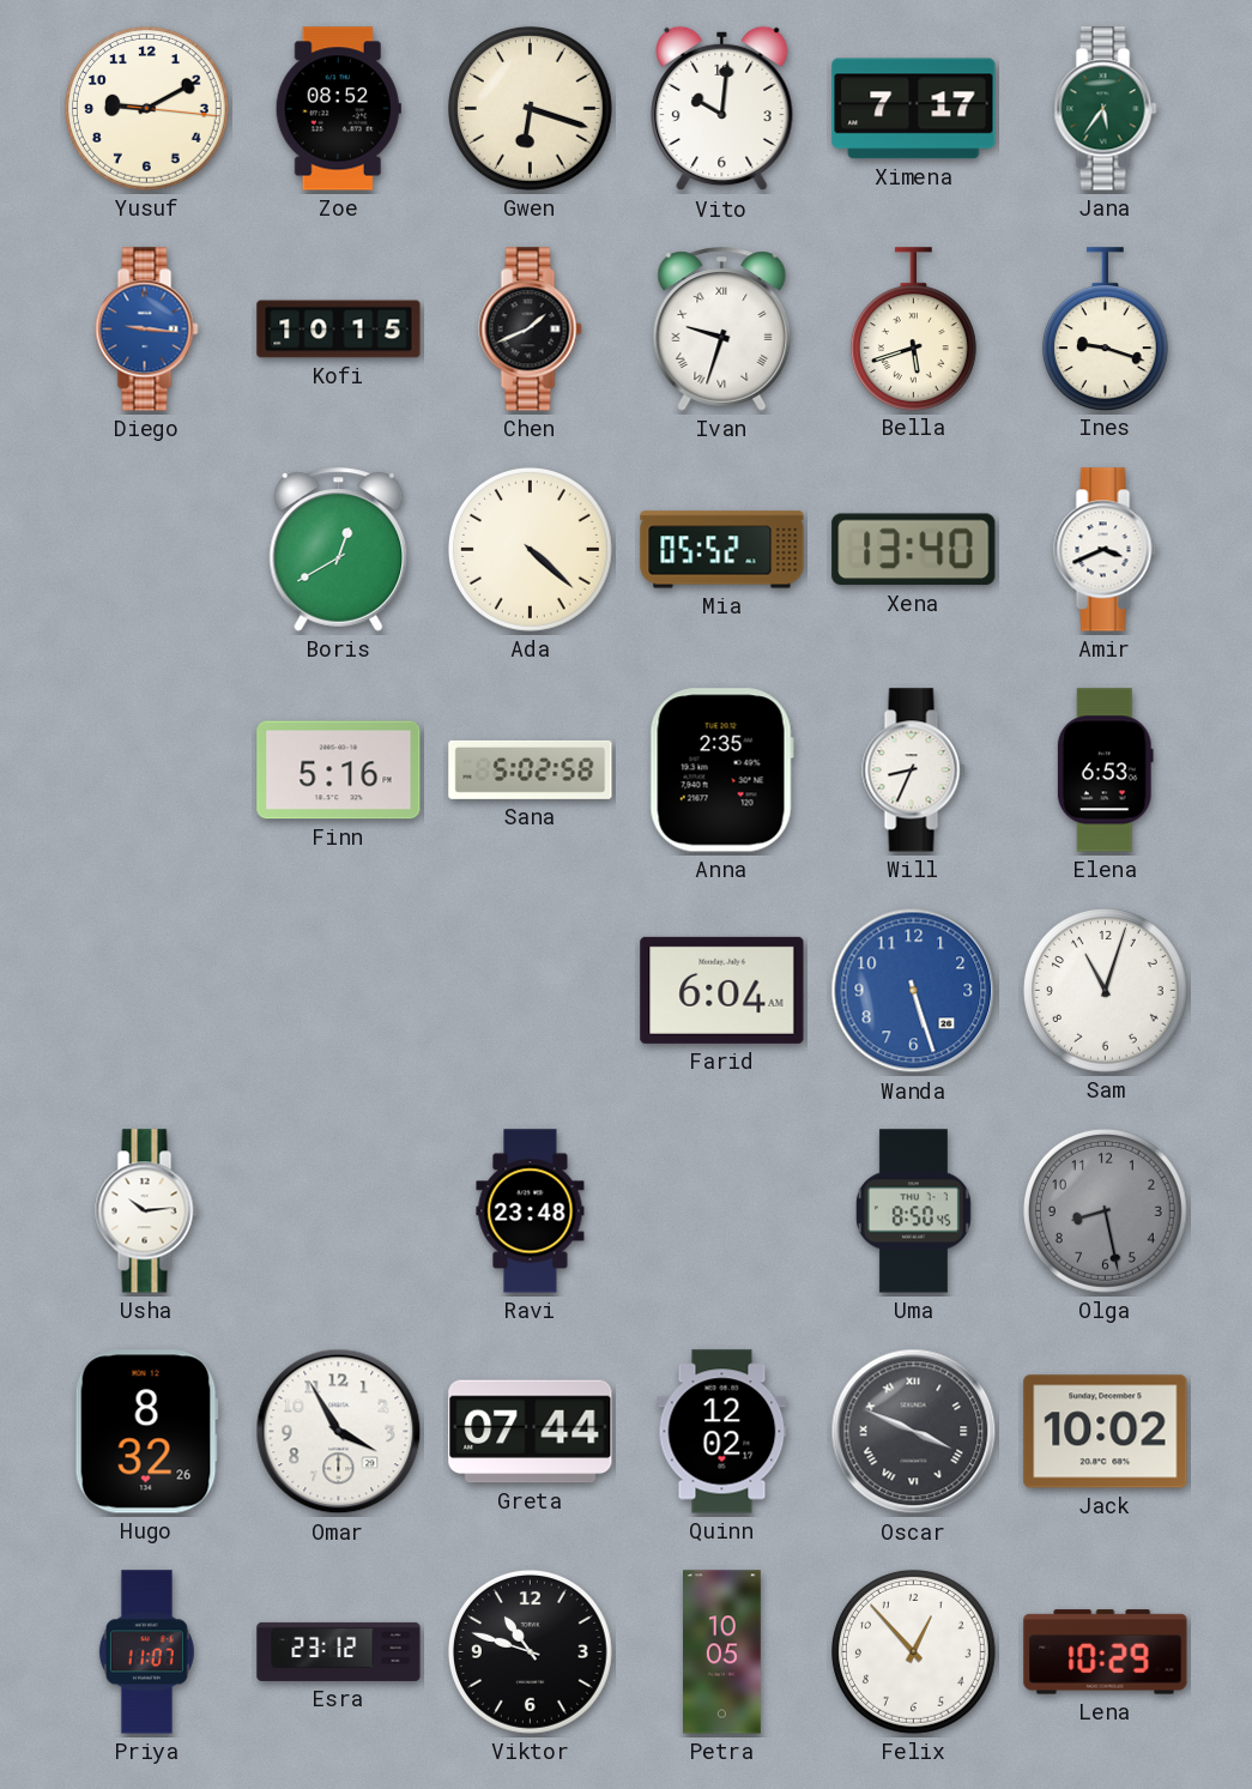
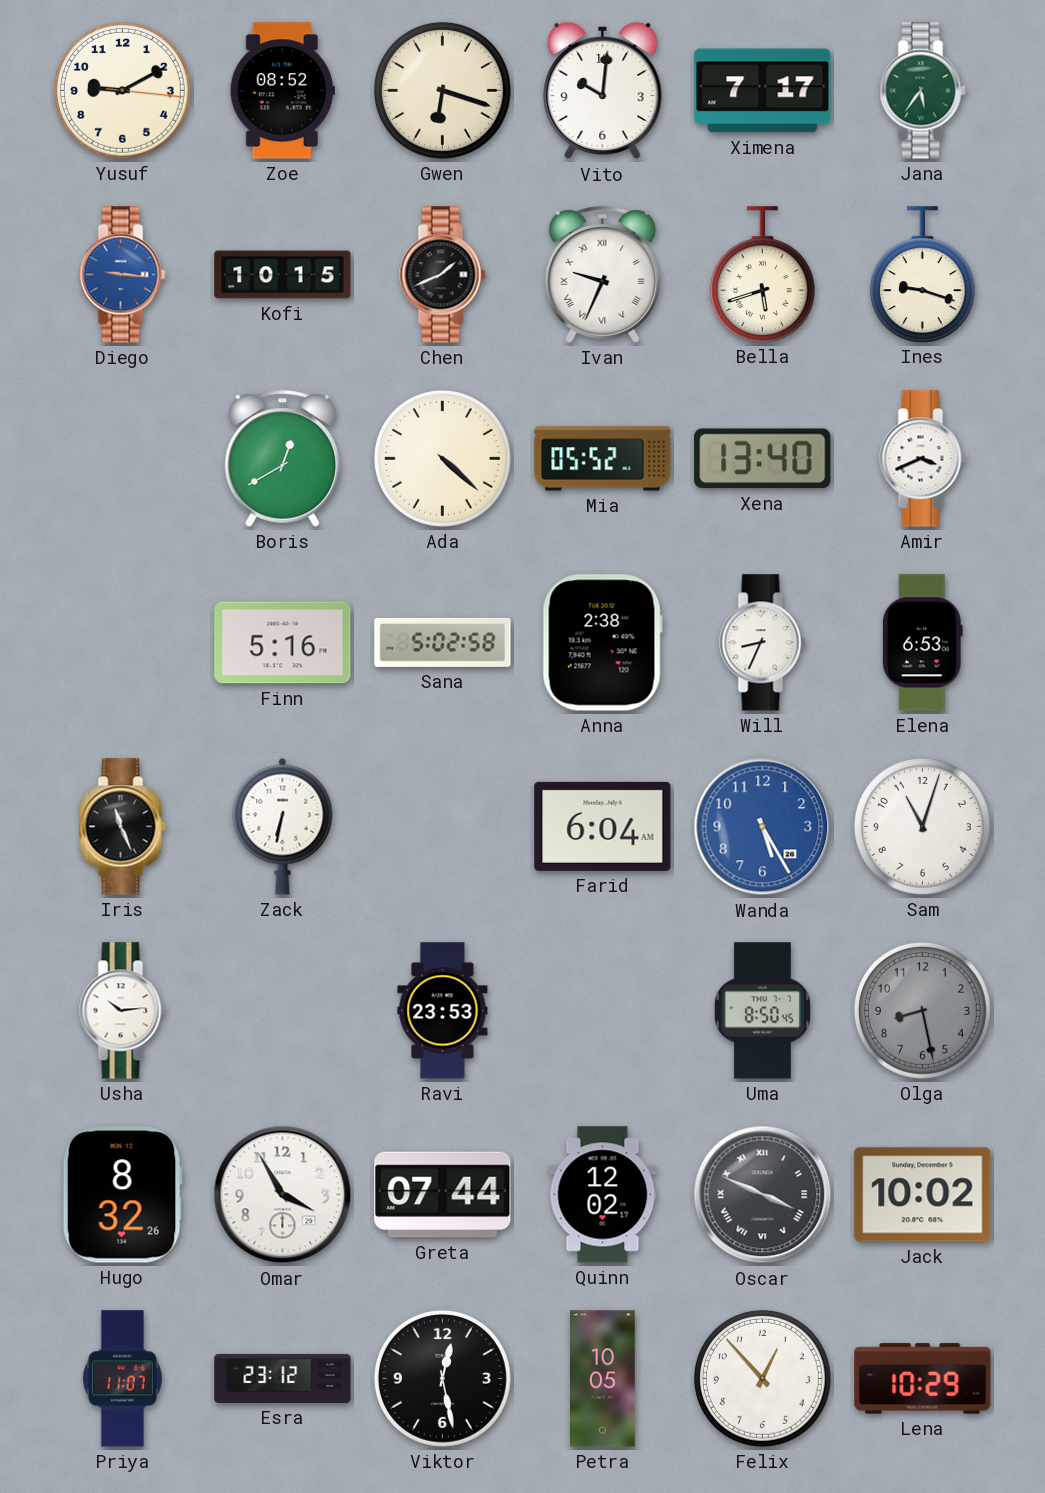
Ivan: 9:33 -> 9:34 (603, 275)
Anna: 2:35 -> 2:38 (602, 643)
Iris: none -> 11:26 (123, 827)
Zack: none -> 6:32 (283, 826)
Wanda: 5:27 -> 5:25 (763, 827)
Ravi: 23:48 -> 23:53 (443, 1011)
Viktor: 10:48 -> 12:28 (442, 1378)
